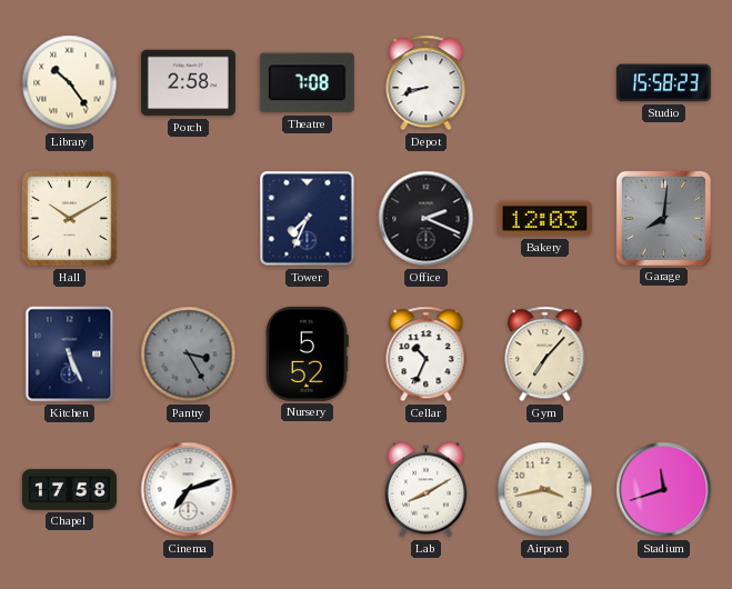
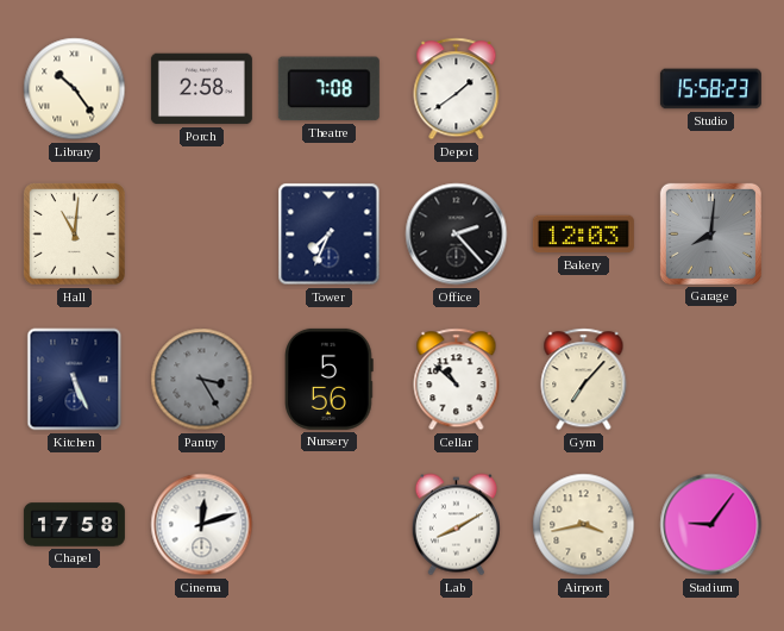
Depot: 8:42 -> 1:39 (457, 89)
Hall: 10:10 -> 11:01 (75, 235)
Office: 2:19 -> 2:23 (457, 235)
Nursery: 5:52 -> 5:56 (330, 379)
Cellar: 10:34 -> 10:52 (457, 380)
Cinema: 7:12 -> 12:12 (202, 525)
Stadium: 11:42 -> 9:06 (711, 525)
